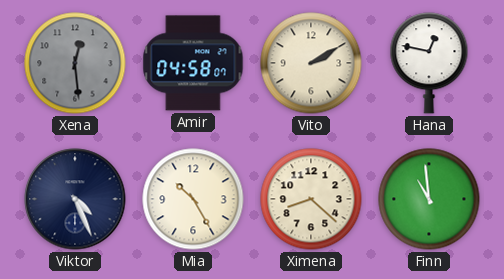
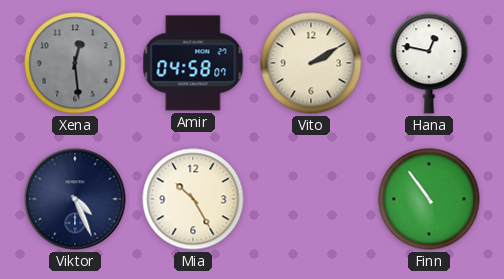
Ximena: 8:22 -> none (311, 199)
Finn: 10:59 -> 10:54 (429, 199)
